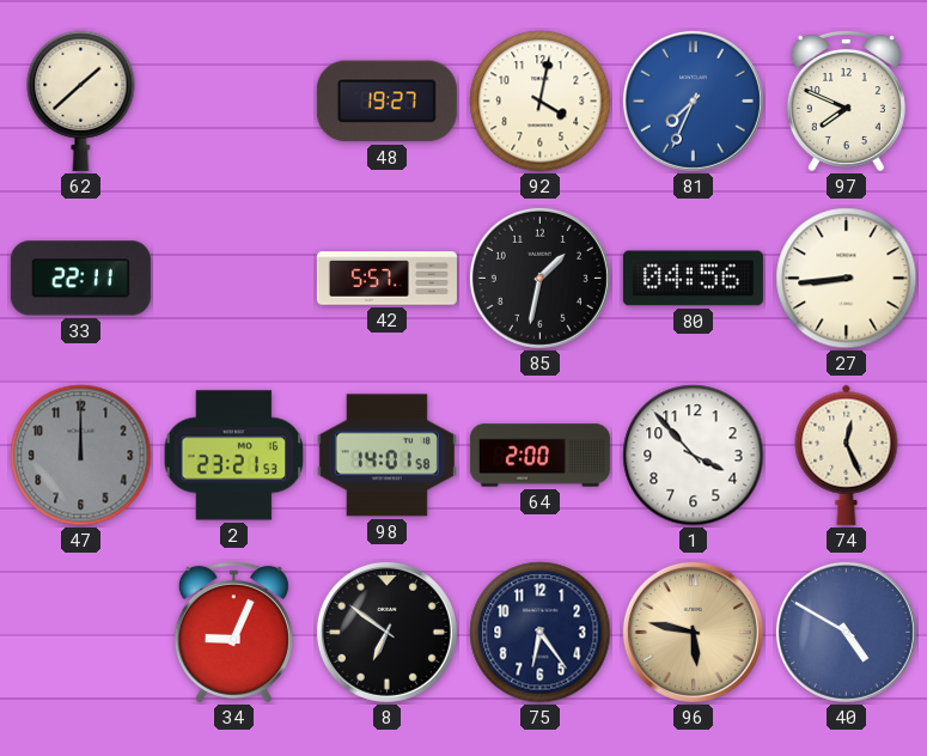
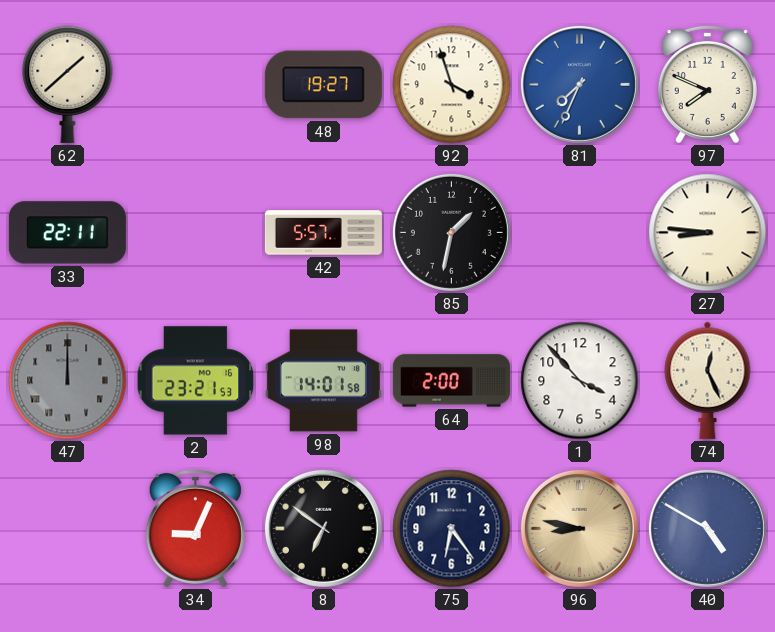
92: 4:02 -> 3:57 (452, 85)
80: 04:56 -> none (693, 279)
27: 8:44 -> 8:46 (708, 233)
47 numerals: Arabic -> Roman (68, 381)
96: 5:47 -> 8:47 (579, 528)
